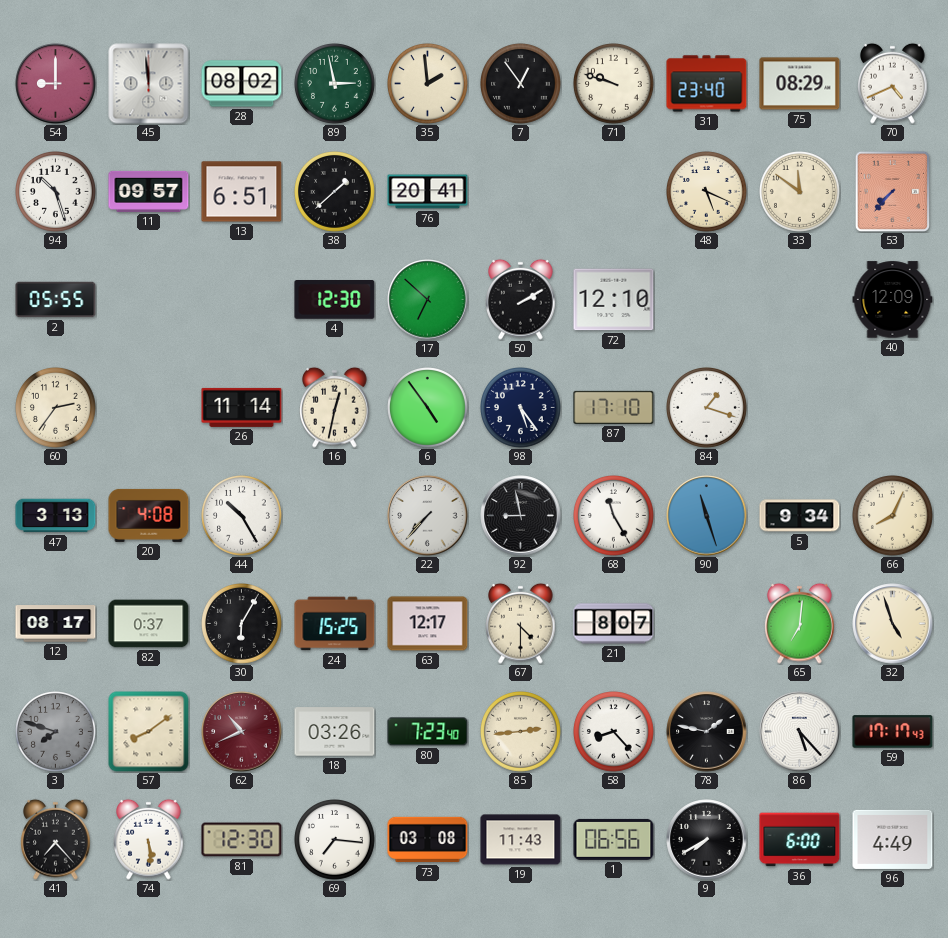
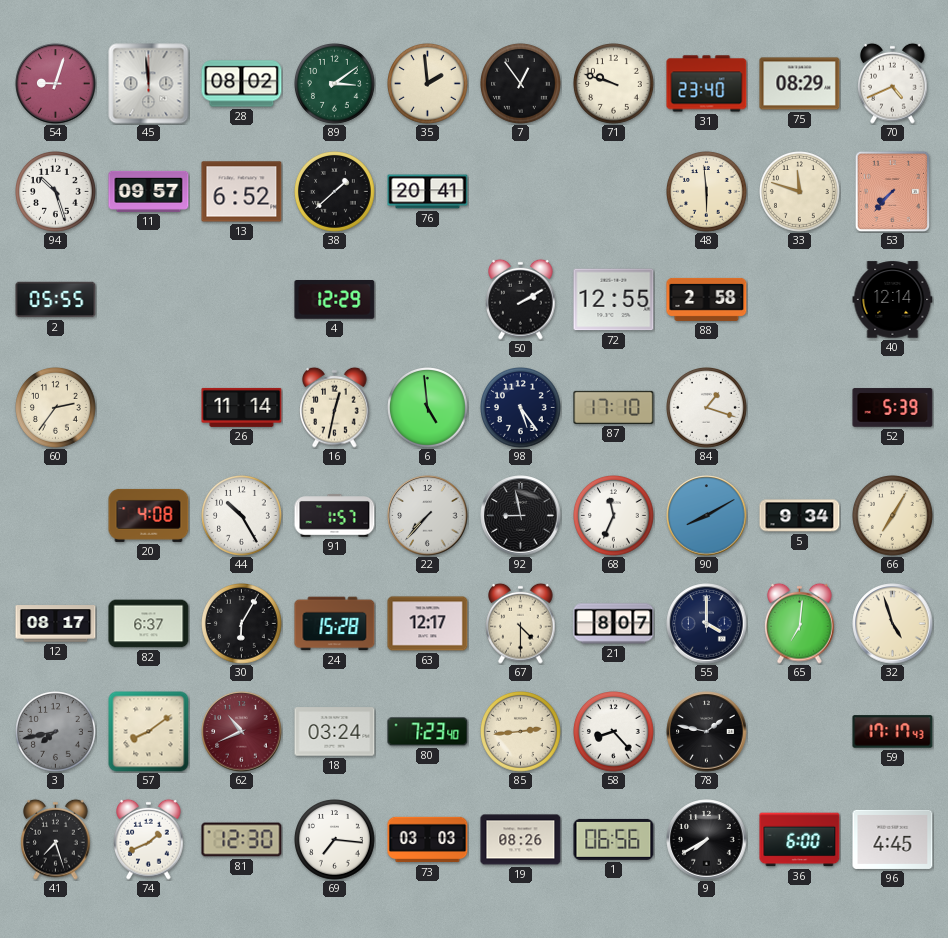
54: 9:00 -> 9:03 (56, 84)
89: 2:58 -> 3:09 (335, 84)
13: 6:51 -> 6:52 (242, 192)
48: 5:19 -> 5:59 (707, 192)
33: 11:51 -> 11:48 (800, 192)
4: 12:30 -> 12:29 (335, 300)
17: 6:52 -> none (428, 300)
72: 12:10 -> 12:55 (614, 300)
88: none -> 2:58 (707, 299)
40: 12:09 -> 12:14 (893, 300)
6: 4:54 -> 4:59 (428, 408)
52: none -> 5:39 (893, 408)
47: 3:13 -> none (56, 516)
91: none -> 1:57 (335, 516)
68: 11:25 -> 11:34 (614, 516)
90: 11:27 -> 8:10 (707, 516)
66: 8:04 -> 7:05 (893, 516)
82: 0:37 -> 6:37 (149, 624)
24: 15:25 -> 15:28 (335, 624)
55: none -> 4:00 (707, 624)
3: 7:48 -> 7:43 (56, 732)
18: 03:26 -> 03:24 (335, 732)
86: 5:23 -> none (800, 732)
41: 7:23 -> 7:27 (56, 839)
74: 5:29 -> 1:41 (149, 839)
73: 03:08 -> 03:03 (428, 840)
19: 11:43 -> 08:26 (521, 840)
96: 4:49 -> 4:45 (893, 839)
